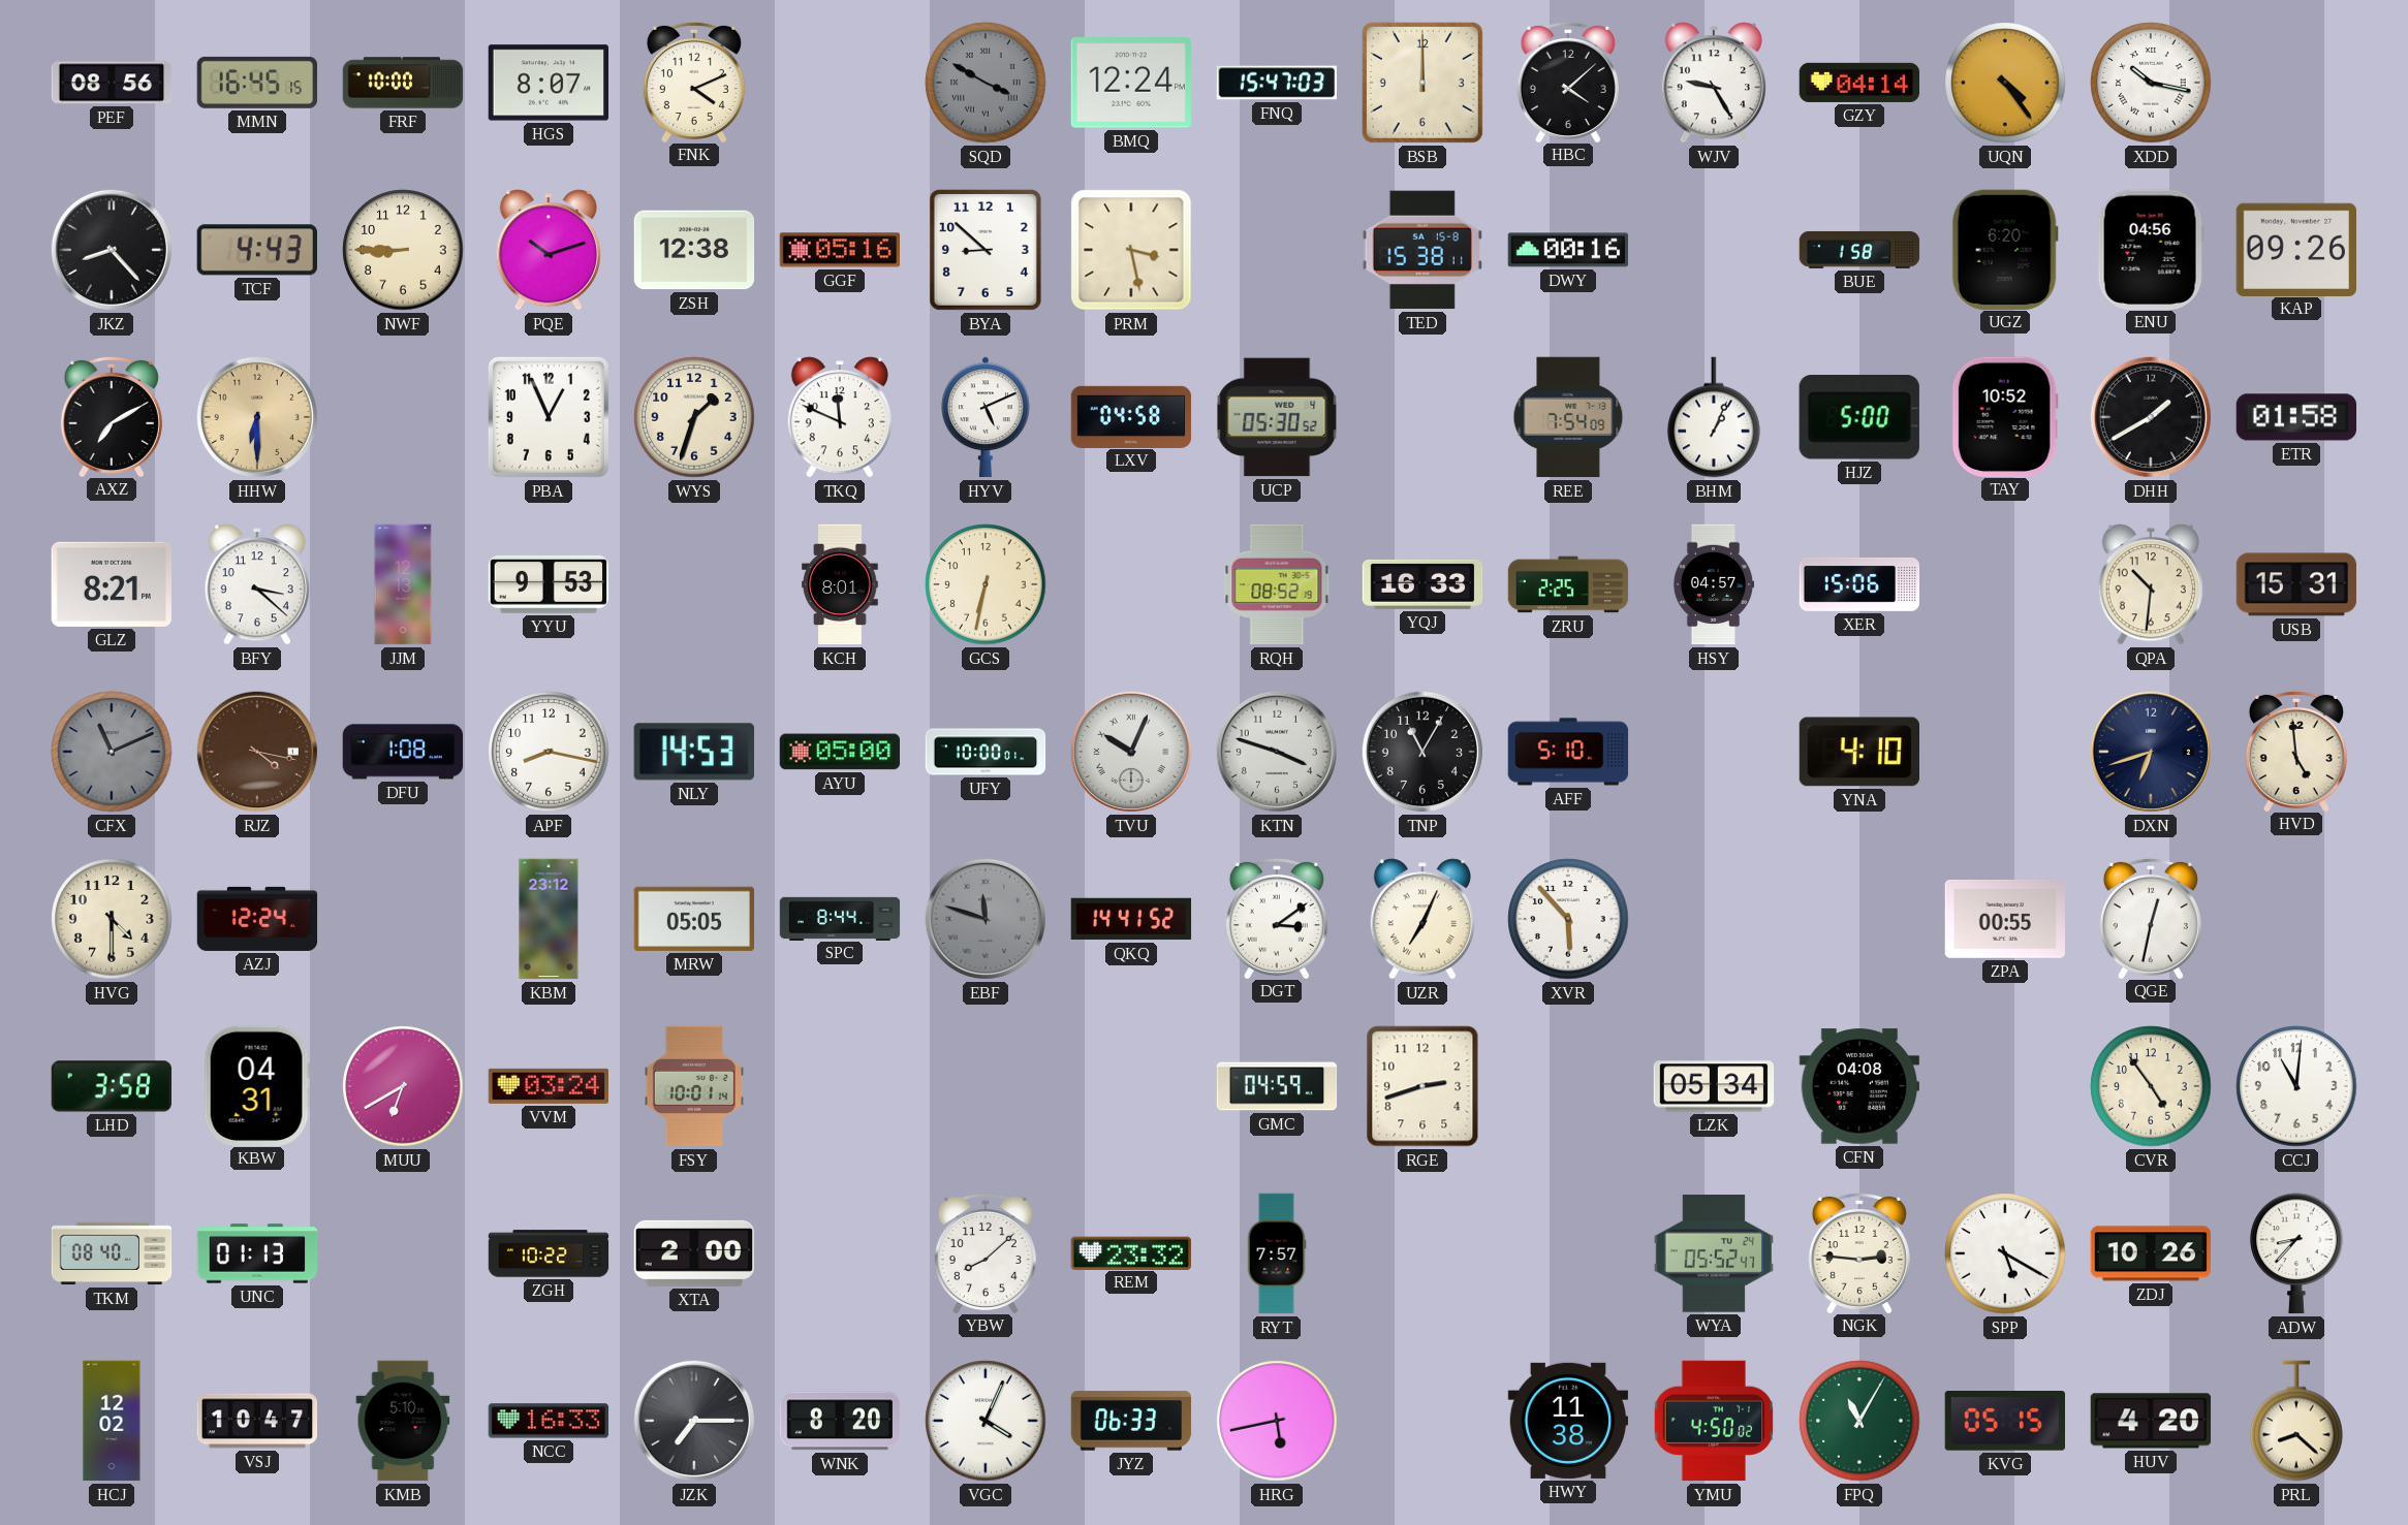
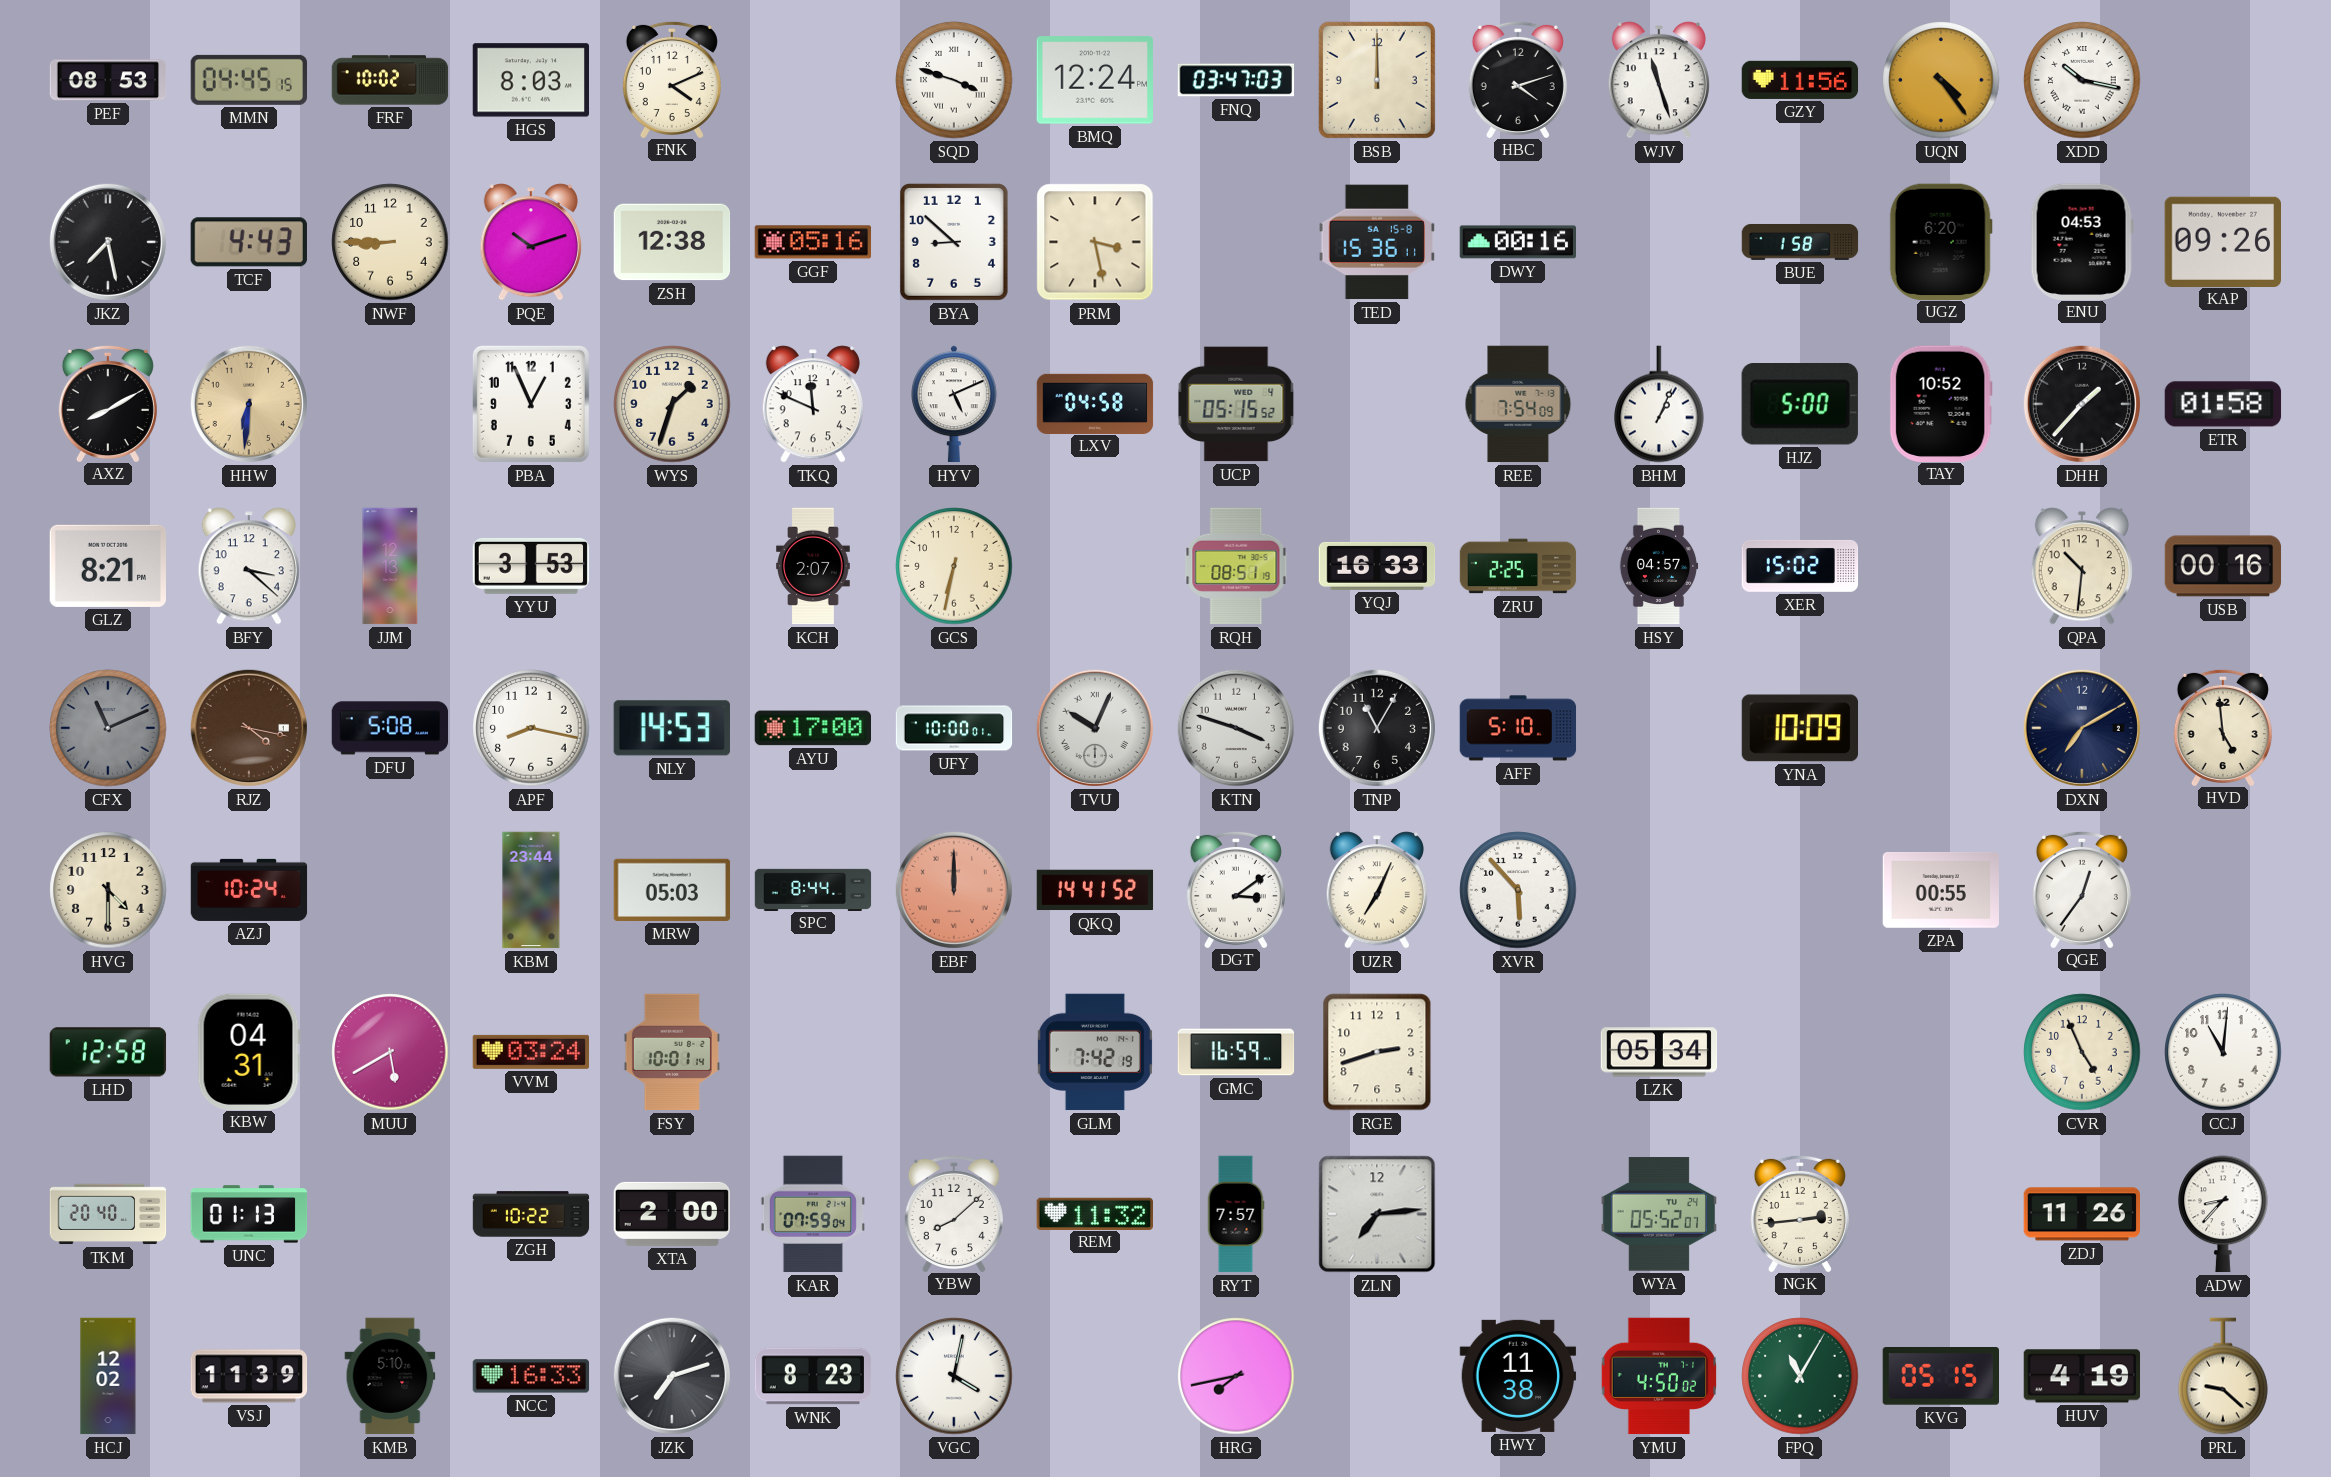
PEF: 08:56 -> 08:53 (108, 80)
MMN: 16:45 -> 04:45 (248, 80)
FRF: 10:00 -> 10:02 (390, 80)
HGS: 8:07 -> 8:03 (530, 80)
SQD: 3:50 -> 3:48 (954, 80)
SQD dial: grey -> white (954, 80)
FNQ: 15:47 -> 03:47 (1236, 80)
HBC: 4:08 -> 4:12 (1518, 79)
WJV: 9:25 -> 11:27 (1659, 80)
GZY: 04:14 -> 11:56 (1800, 80)
JKZ: 8:23 -> 7:28 (108, 242)
TED: 15:38 -> 15:36 (1376, 242)
ENU: 04:56 -> 04:53 (2082, 241)
AXZ: 7:10 -> 8:10 (108, 403)
HHW: 6:30 -> 6:31 (249, 404)
UCP: 05:30 -> 05:15 (1236, 404)
DHH: 1:40 -> 1:37 (2082, 404)
YYU: 9:53 -> 3:53 (531, 566)
KCH: 8:01 -> 2:07 (813, 566)
RQH: 08:52 -> 08:51 (1236, 566)
XER: 15:06 -> 15:02 (1800, 566)
USB: 15:31 -> 00:16 (2223, 566)
DFU: 1:08 -> 5:08 (390, 728)
AYU: 05:00 -> 17:00 (813, 728)
YNA: 4:10 -> 10:09 (1799, 728)
DXN: 6:42 -> 7:10 (2082, 728)
AZJ: 12:24 -> 10:24 (249, 890)
KBM: 23:12 -> 23:44 (531, 890)
MRW: 05:05 -> 05:03 (672, 890)
EBF: 11:48 -> 12:00 (954, 890)
EBF dial: grey -> salmon (954, 890)
QGE: 12:32 -> 12:36 (2082, 889)
LHD: 3:58 -> 12:58 (108, 1052)
MUU: 6:40 -> 5:40 (390, 1052)
GLM: none -> 7:42 (1095, 1052)
GMC: 04:59 -> 16:59 (1236, 1052)
CFN: 04:08 -> none (1858, 1086)
CVR: 4:54 -> 4:56 (2082, 1052)
TKM: 08:40 -> 20:40 (108, 1214)
KAR: none -> 07:59 (813, 1214)
REM: 23:32 -> 11:32 (1094, 1213)
ZLN: none -> 7:14 (1377, 1214)
WYA: 05:52:47 -> 05:52:07 (1658, 1214)
NGK: 2:46 -> 2:44 (1800, 1213)
SPP: 5:20 -> none (2005, 1253)
ZDJ: 10:26 -> 11:26 (2082, 1214)
VSJ: 10:47 -> 11:39 (249, 1376)
JZK: 7:15 -> 7:12 (672, 1376)
WNK: 8:20 -> 8:23 (813, 1376)
VGC: 4:04 -> 4:02 (954, 1376)
JYZ: 06:33 -> none (1131, 1421)
HRG: 5:43 -> 7:43 (1236, 1376)
HUV: 4:20 -> 4:19 (2082, 1376)
PRL: 8:22 -> 9:22 (2223, 1376)
